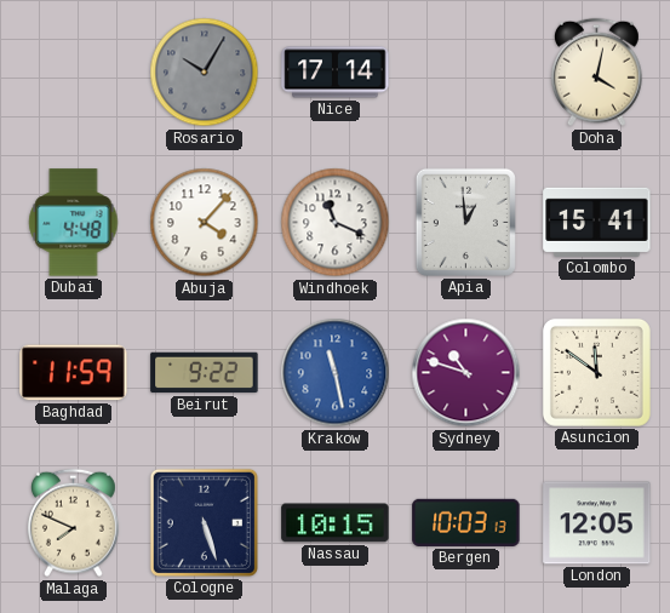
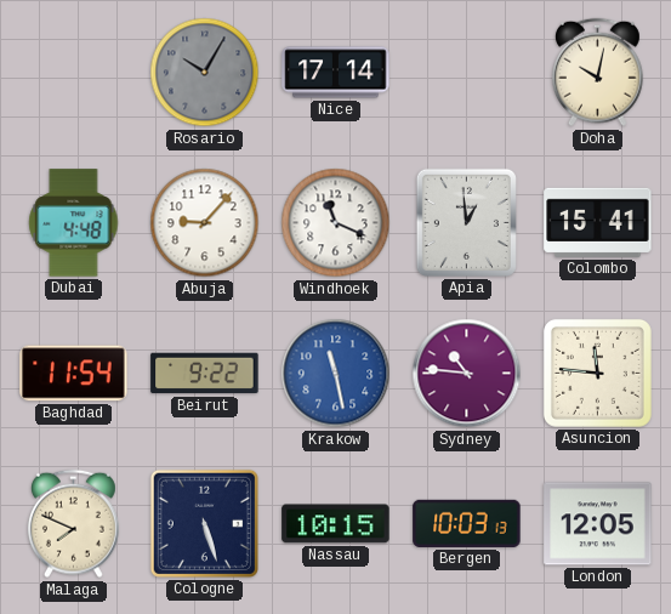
Doha: 4:02 -> 10:02 (597, 73)
Abuja: 4:07 -> 9:07 (205, 223)
Baghdad: 11:59 -> 11:54 (74, 374)
Sydney: 10:48 -> 10:46 (467, 374)
Asuncion: 11:51 -> 11:46 (597, 373)
